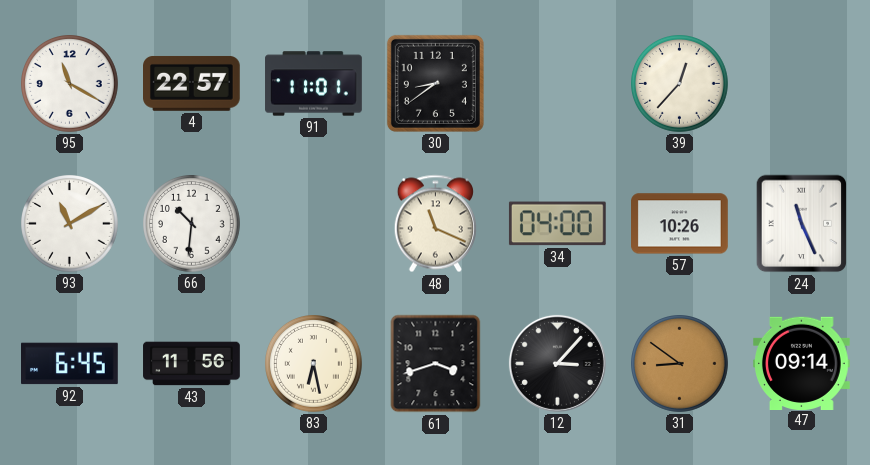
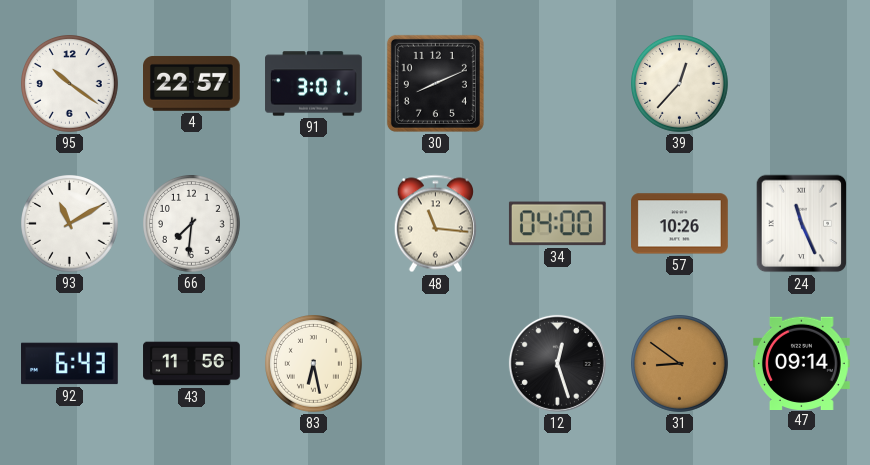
95: 11:20 -> 10:21 (70, 84)
91: 11:01 -> 3:01 (314, 84)
30: 8:39 -> 8:11 (435, 83)
66: 10:31 -> 7:31 (192, 224)
48: 11:19 -> 11:16 (435, 224)
92: 6:45 -> 6:43 (70, 364)
61: 3:42 -> none (436, 364)
12: 3:07 -> 12:27 (557, 363)
